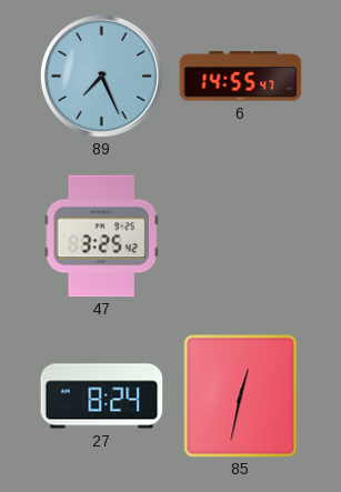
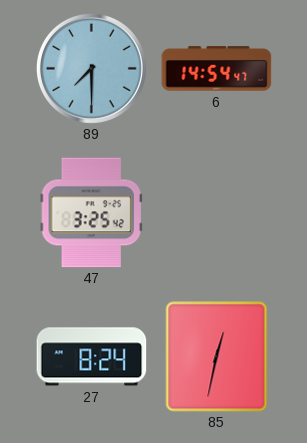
89: 7:26 -> 7:30 (91, 68)
6: 14:55 -> 14:54 (217, 69)
